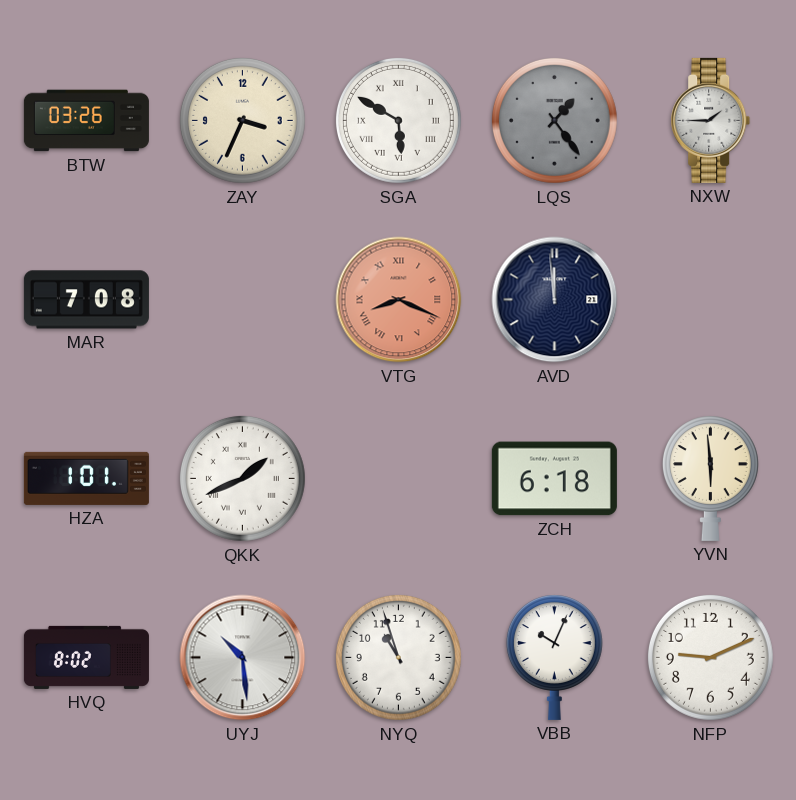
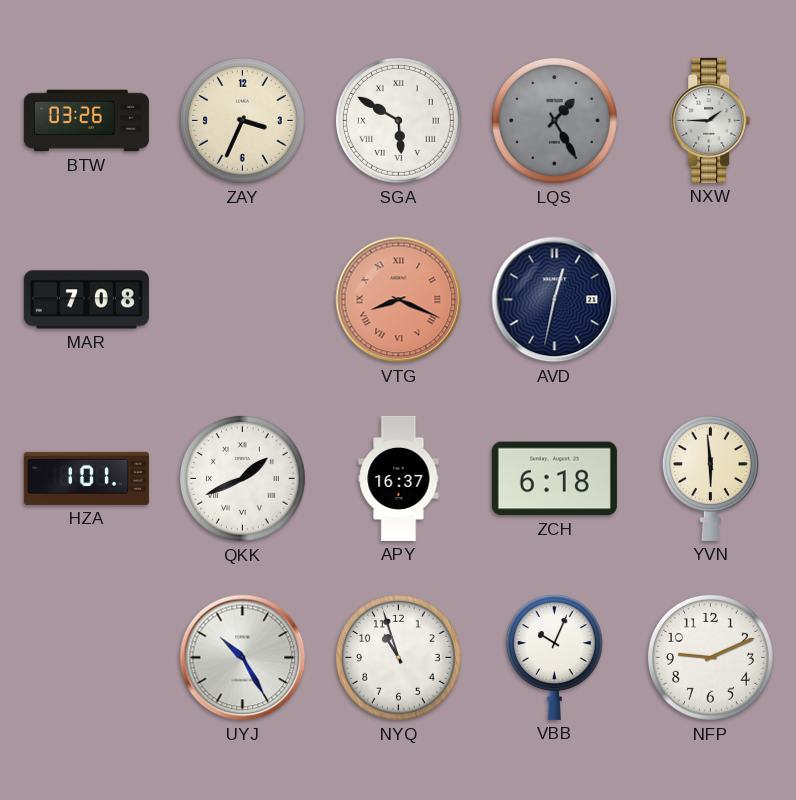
LQS: 1:24 -> 1:25 (554, 120)
AVD: 11:59 -> 12:32 (555, 300)
APY: none -> 16:37 (399, 478)
HVQ: 8:02 -> none (86, 657)
UYJ: 10:29 -> 10:25 (243, 658)
